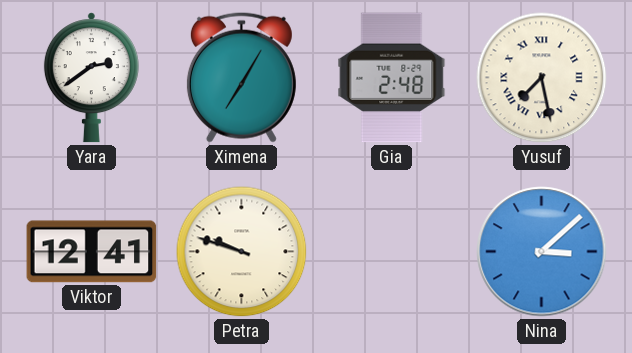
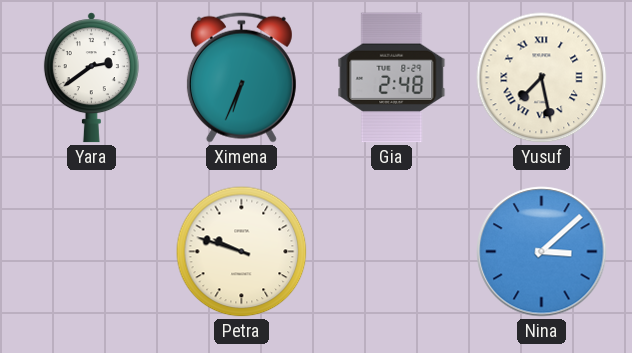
Ximena: 7:05 -> 6:34 (241, 77)
Viktor: 12:41 -> none (92, 252)
